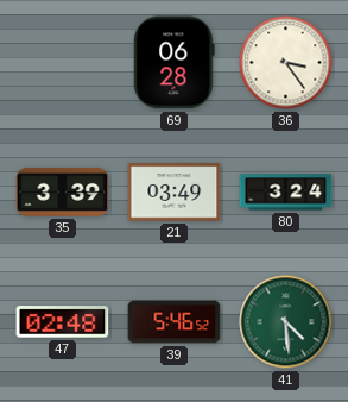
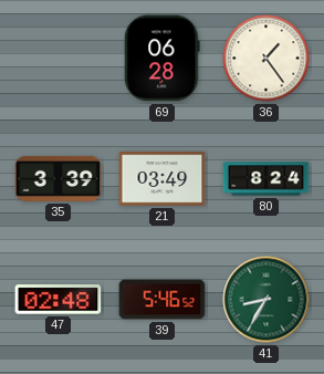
36: 3:24 -> 1:24 (266, 59)
80: 3:24 -> 8:24 (266, 179)
41: 4:29 -> 8:35 (266, 300)
